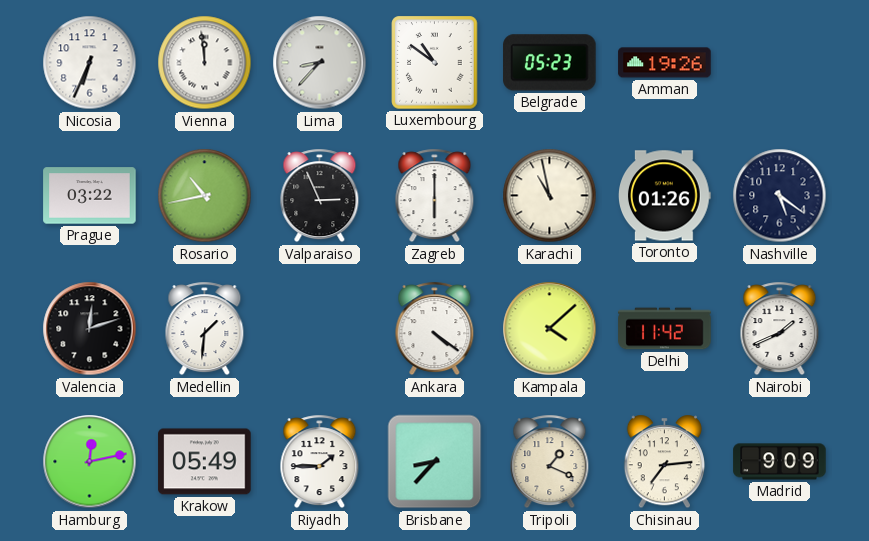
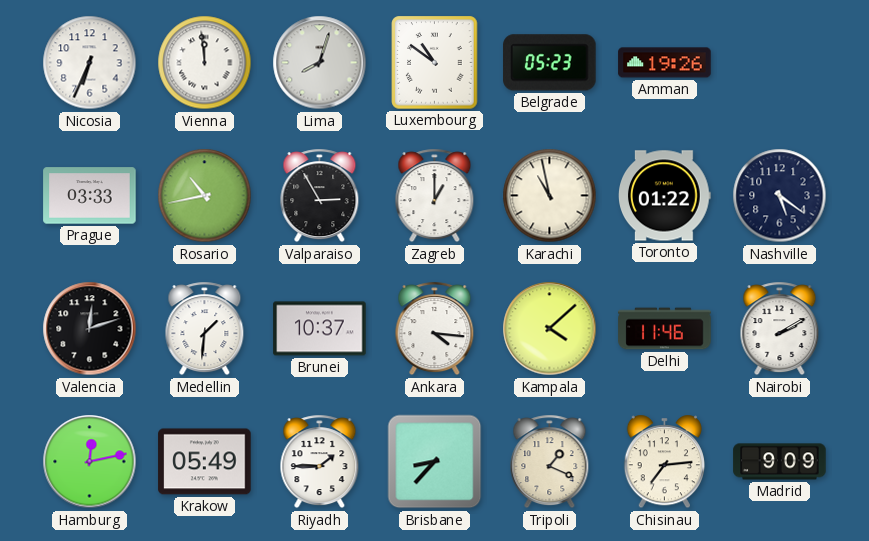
Lima: 8:37 -> 8:03 (320, 63)
Prague: 03:22 -> 03:33 (90, 196)
Valparaiso: 2:56 -> 2:55 (320, 196)
Zagreb: 6:00 -> 1:00 (435, 196)
Toronto: 01:26 -> 01:22 (665, 196)
Brunei: none -> 10:37 (320, 329)
Ankara: 4:21 -> 4:16 (435, 329)
Delhi: 11:42 -> 11:46 (665, 329)
Nairobi: 1:41 -> 2:10 (780, 329)
